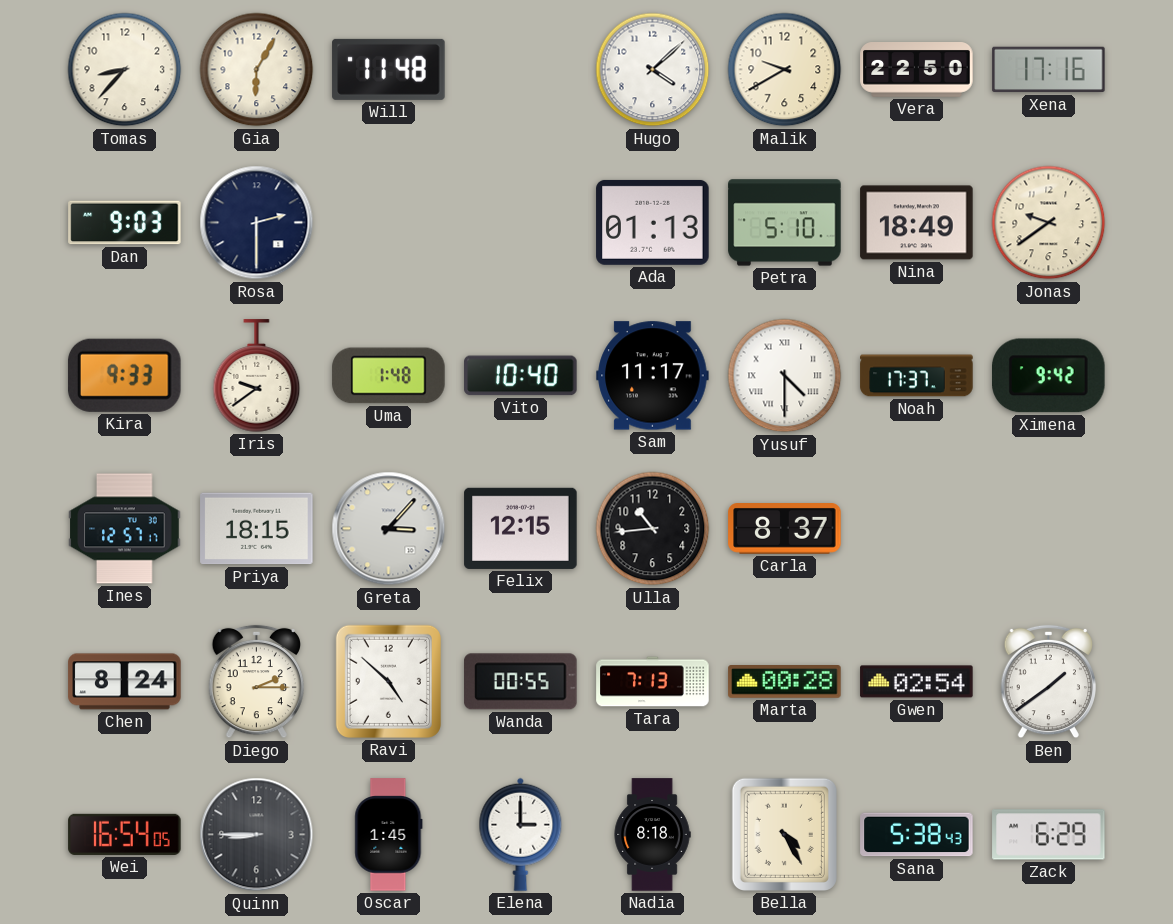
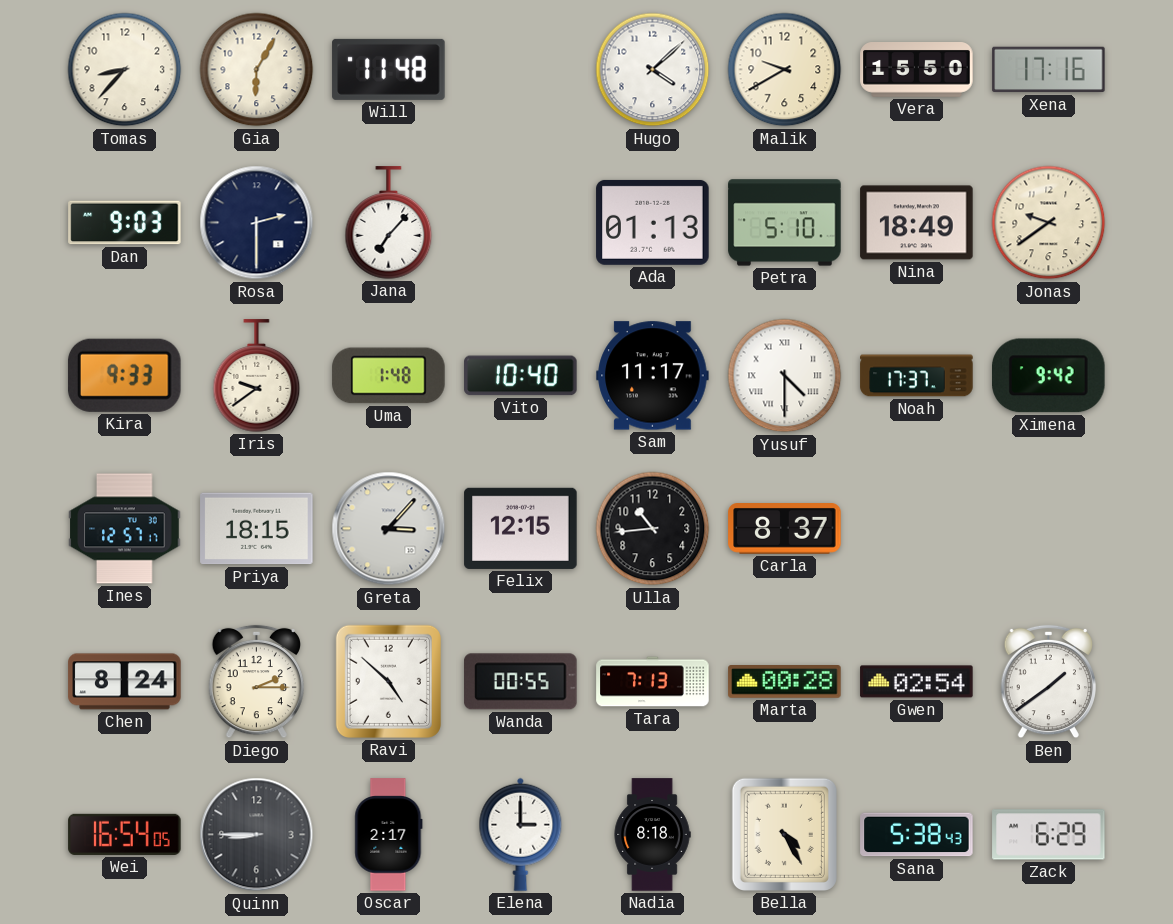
Vera: 22:50 -> 15:50 (917, 70)
Jana: none -> 7:07 (389, 223)
Oscar: 1:45 -> 2:17 (389, 835)
